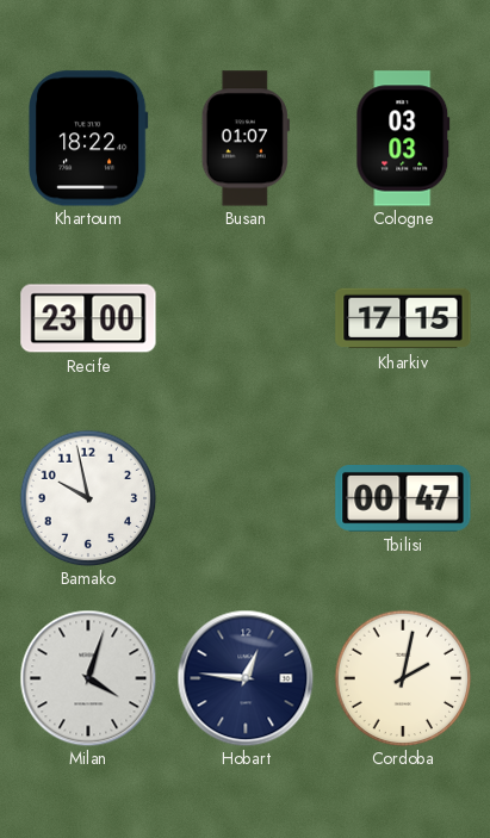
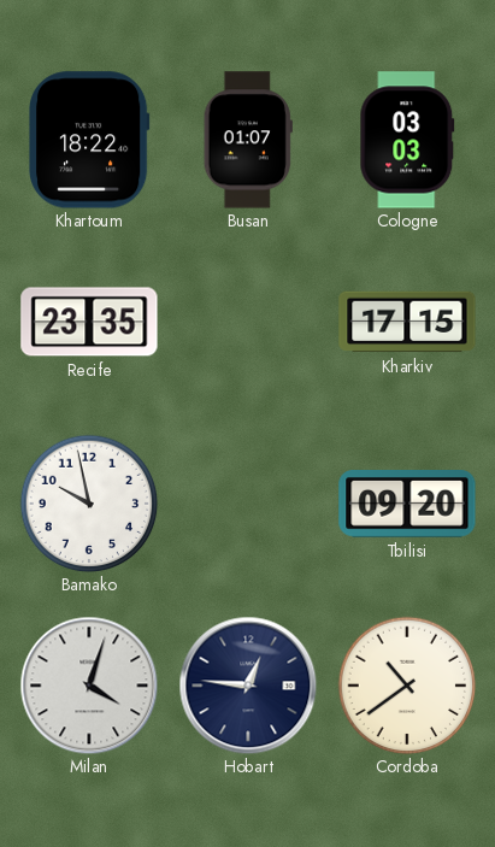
Recife: 23:00 -> 23:35 (89, 322)
Tbilisi: 00:47 -> 09:20 (407, 505)
Cordoba: 2:02 -> 10:39 (407, 686)
